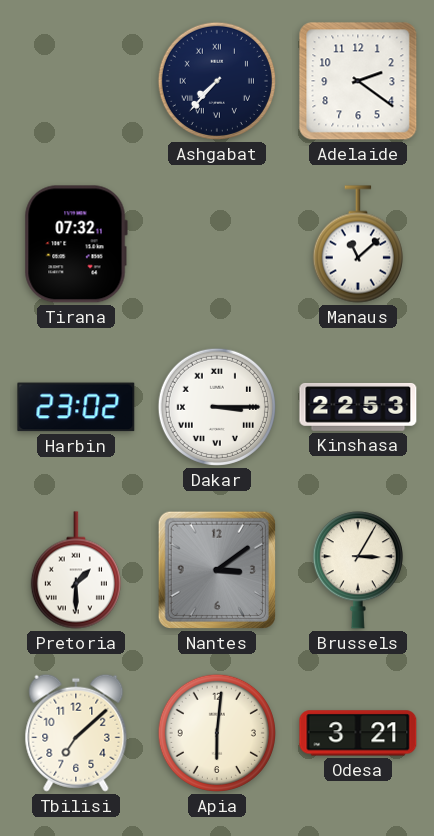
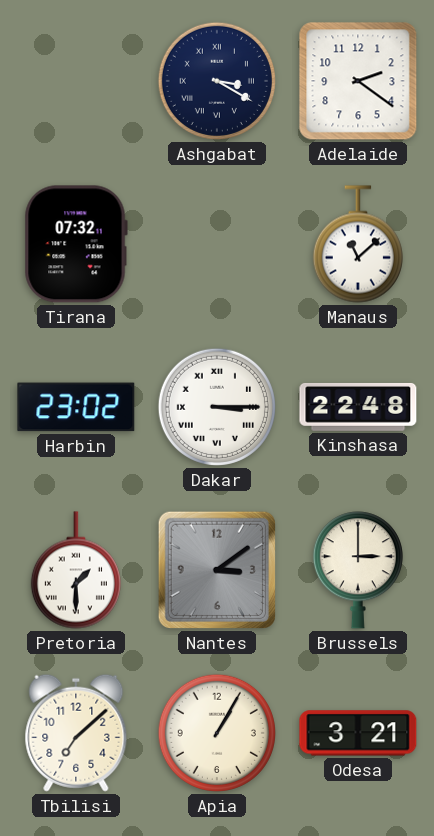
Ashgabat: 7:37 -> 3:20 (217, 81)
Kinshasa: 22:53 -> 22:48 (358, 407)
Brussels: 3:05 -> 3:00 (358, 570)
Apia: 6:01 -> 1:05 (217, 733)
